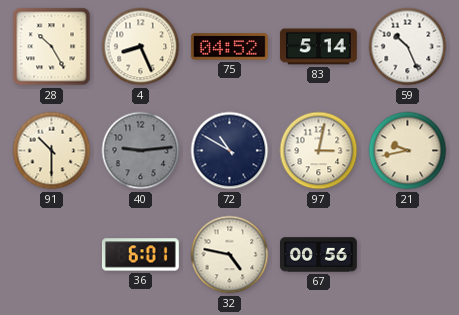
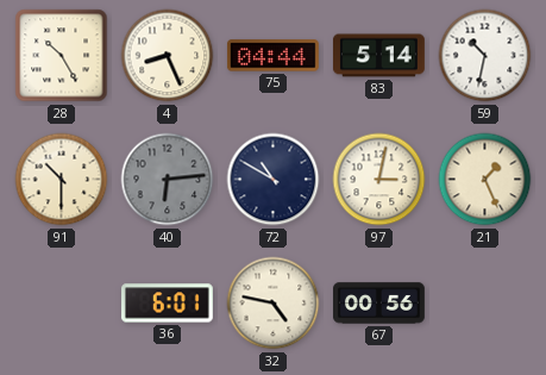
75: 04:52 -> 04:44 (272, 56)
59: 10:26 -> 10:32 (485, 56)
40: 9:14 -> 6:14 (168, 180)
21: 9:43 -> 1:26 (485, 180)
